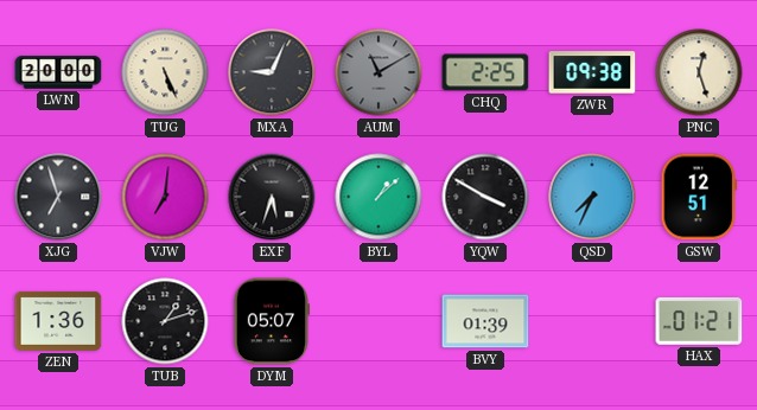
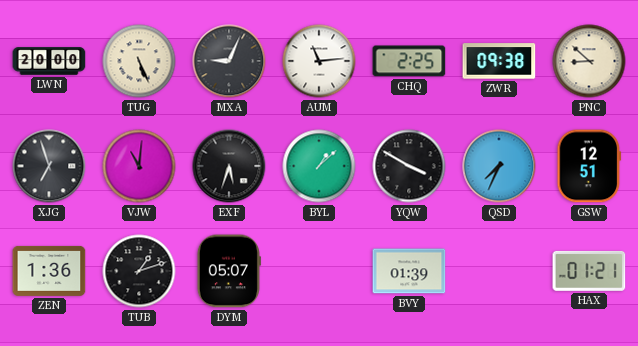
AUM: 11:10 -> 11:14 (319, 61)
AUM dial: grey -> white (319, 61)
PNC: 12:27 -> 8:52 (589, 61)
VJW: 7:01 -> 11:01 (139, 166)
